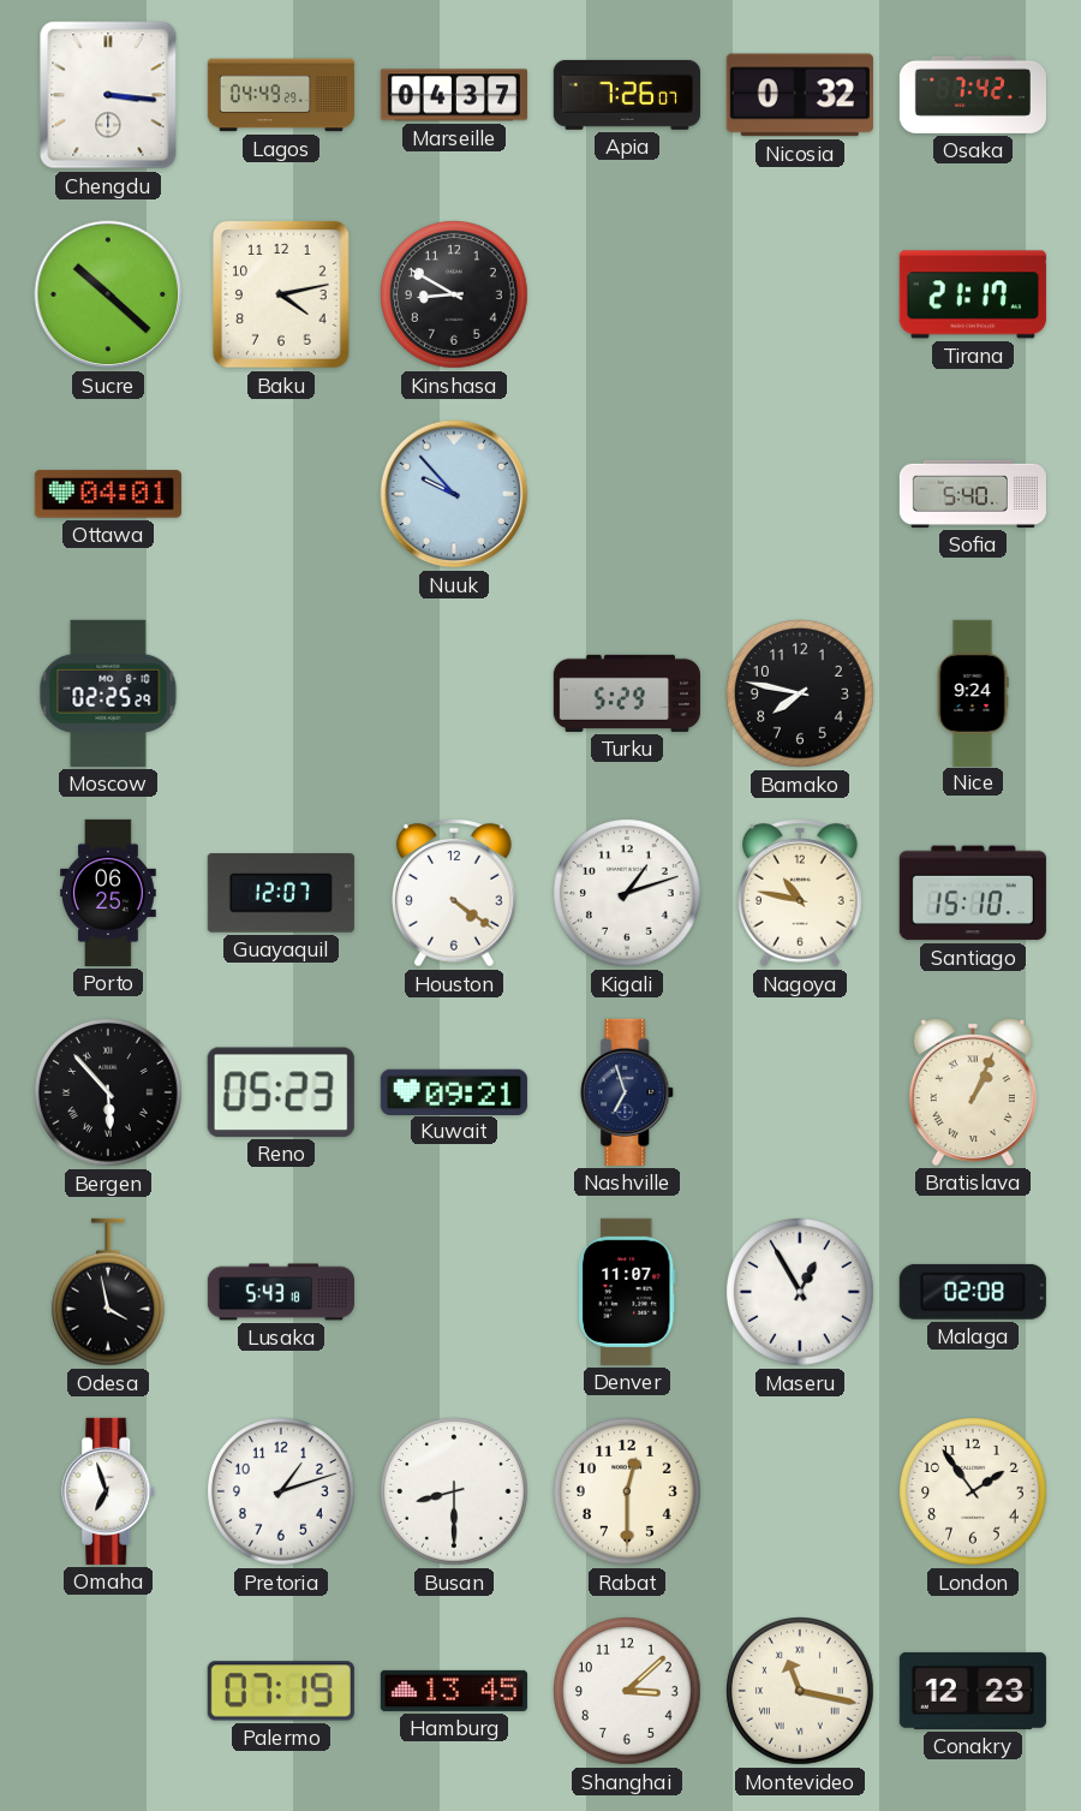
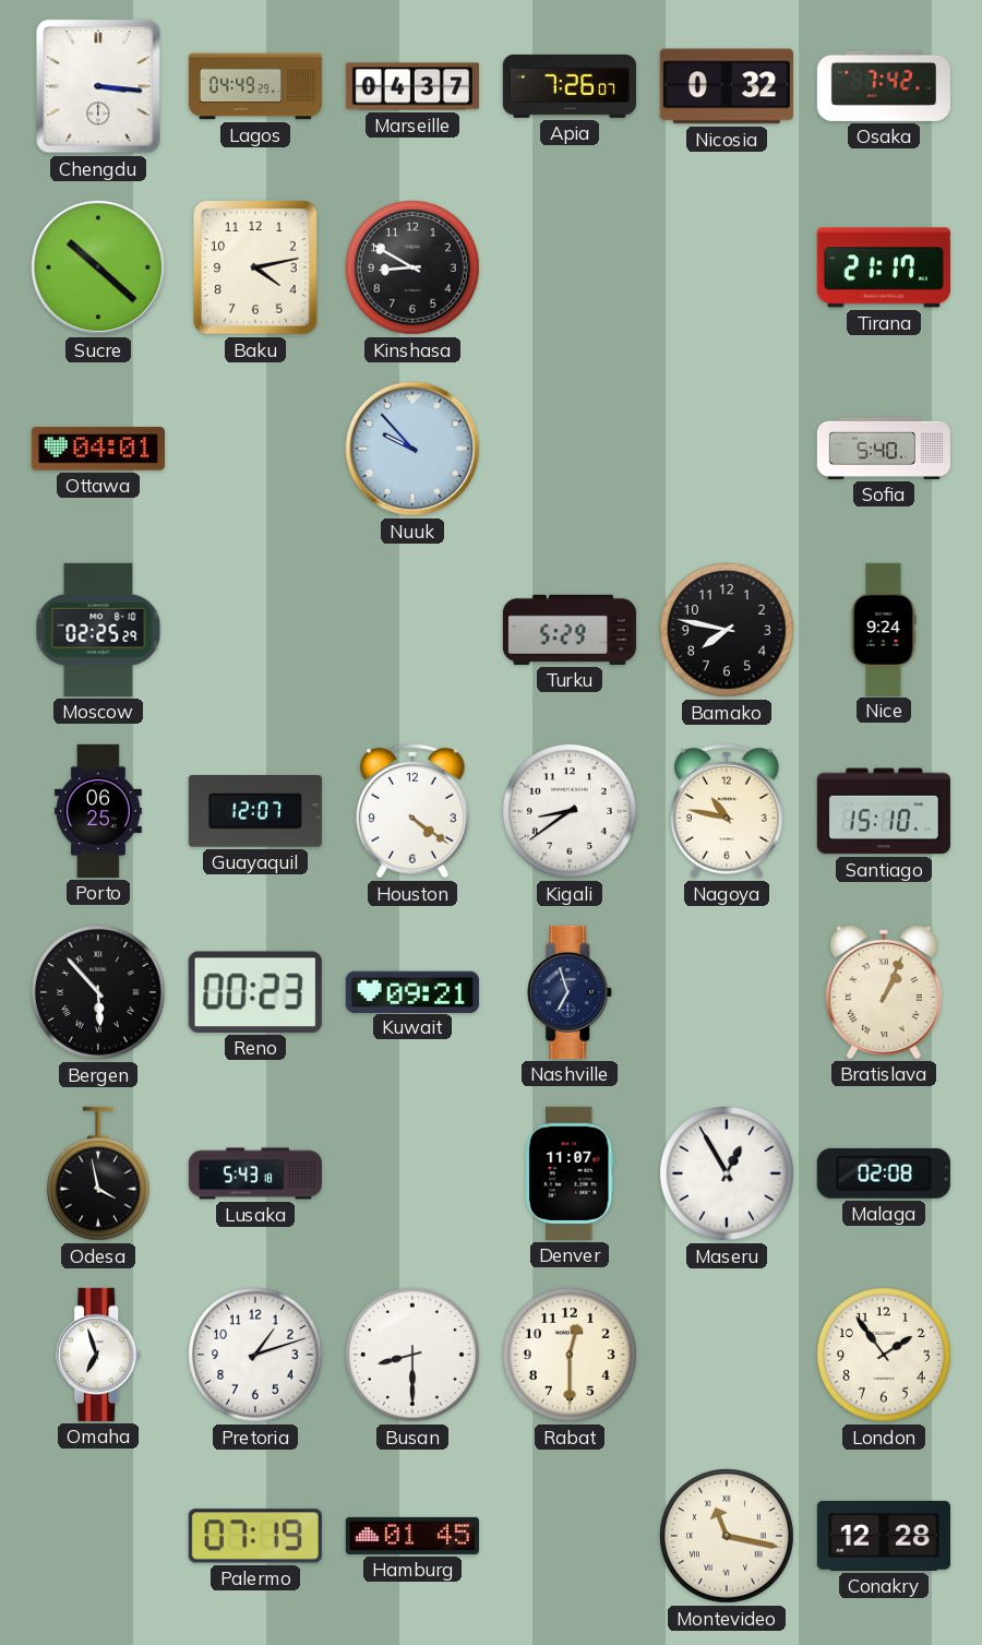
Kigali: 1:12 -> 8:39 (571, 812)
Reno: 05:23 -> 00:23 (255, 992)
Hamburg: 13:45 -> 01:45 (412, 1536)
Shanghai: 3:08 -> none (628, 1692)
Conakry: 12:23 -> 12:28 (884, 1536)
